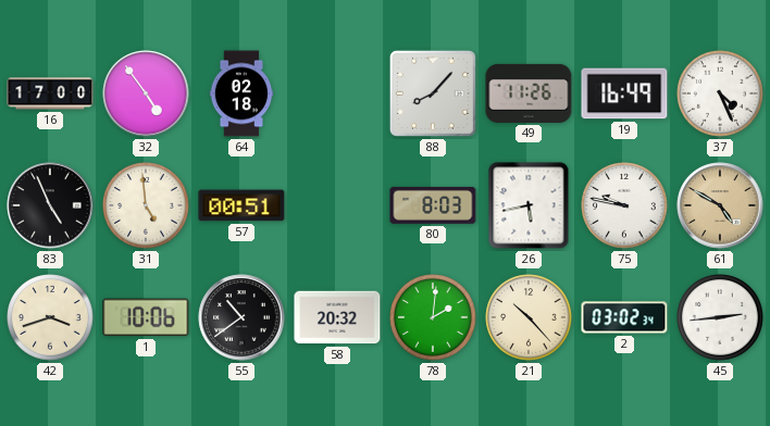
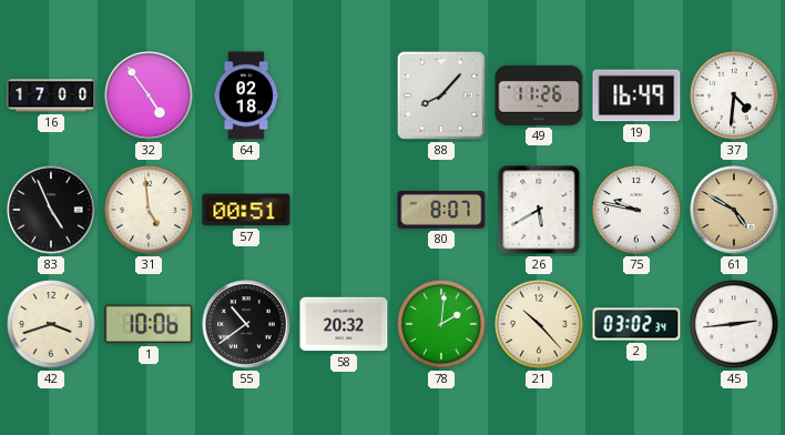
37: 4:26 -> 4:31 (734, 95)
80: 8:03 -> 8:07 (441, 210)
26: 5:43 -> 5:40 (539, 210)
